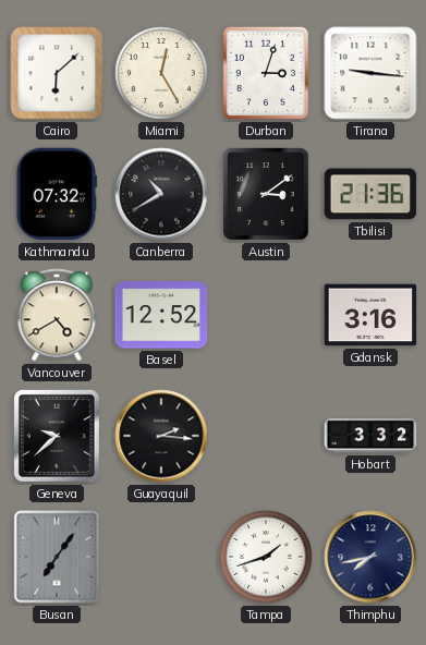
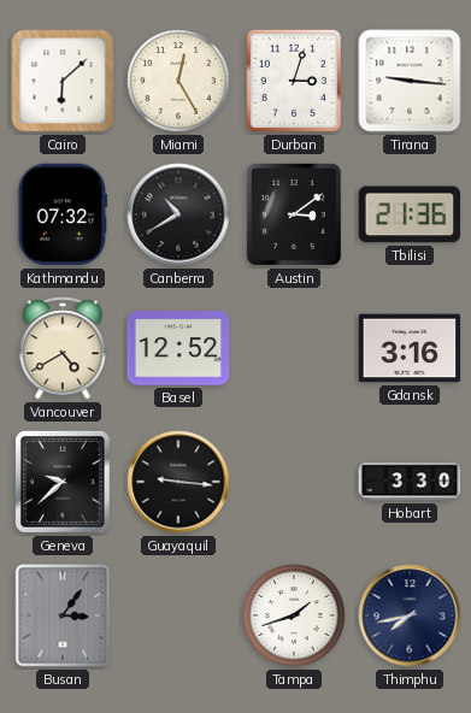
Guayaquil: 2:16 -> 9:16 (178, 482)
Hobart: 3:32 -> 3:30 (410, 482)
Busan: 7:06 -> 3:06 (63, 615)
